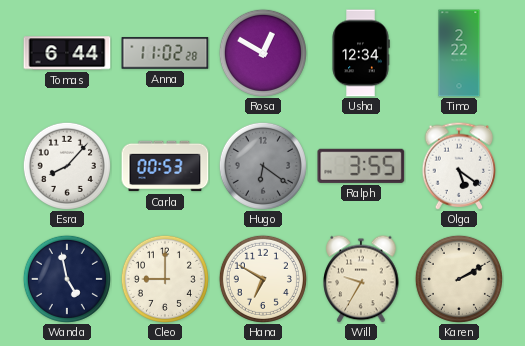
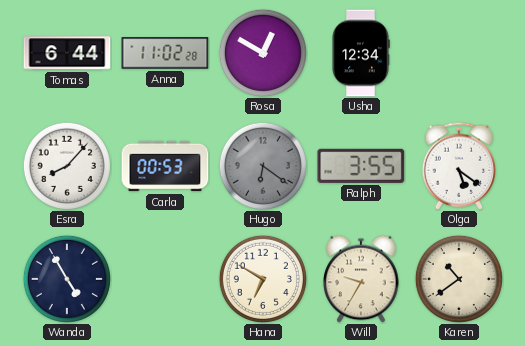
Timo: 2:22 -> none (459, 53)
Wanda: 4:58 -> 4:55 (67, 279)
Cleo: 9:00 -> none (165, 279)
Karen: 2:10 -> 10:39 (459, 279)
